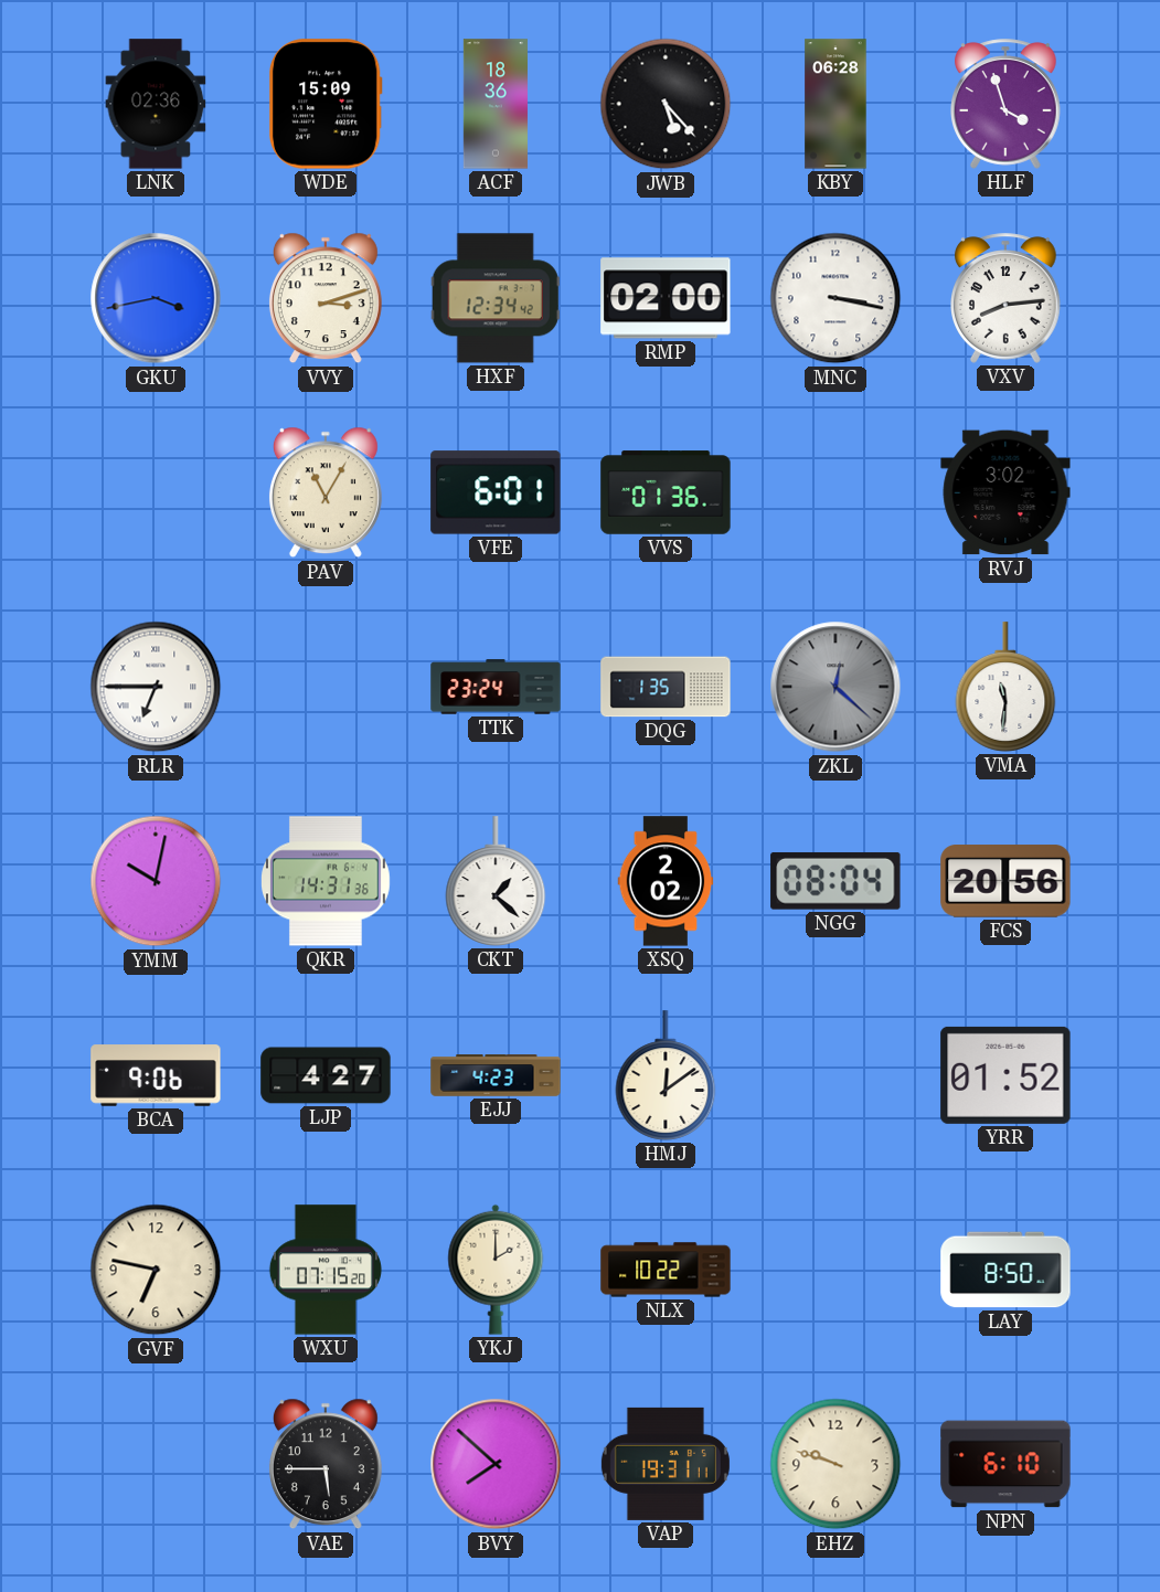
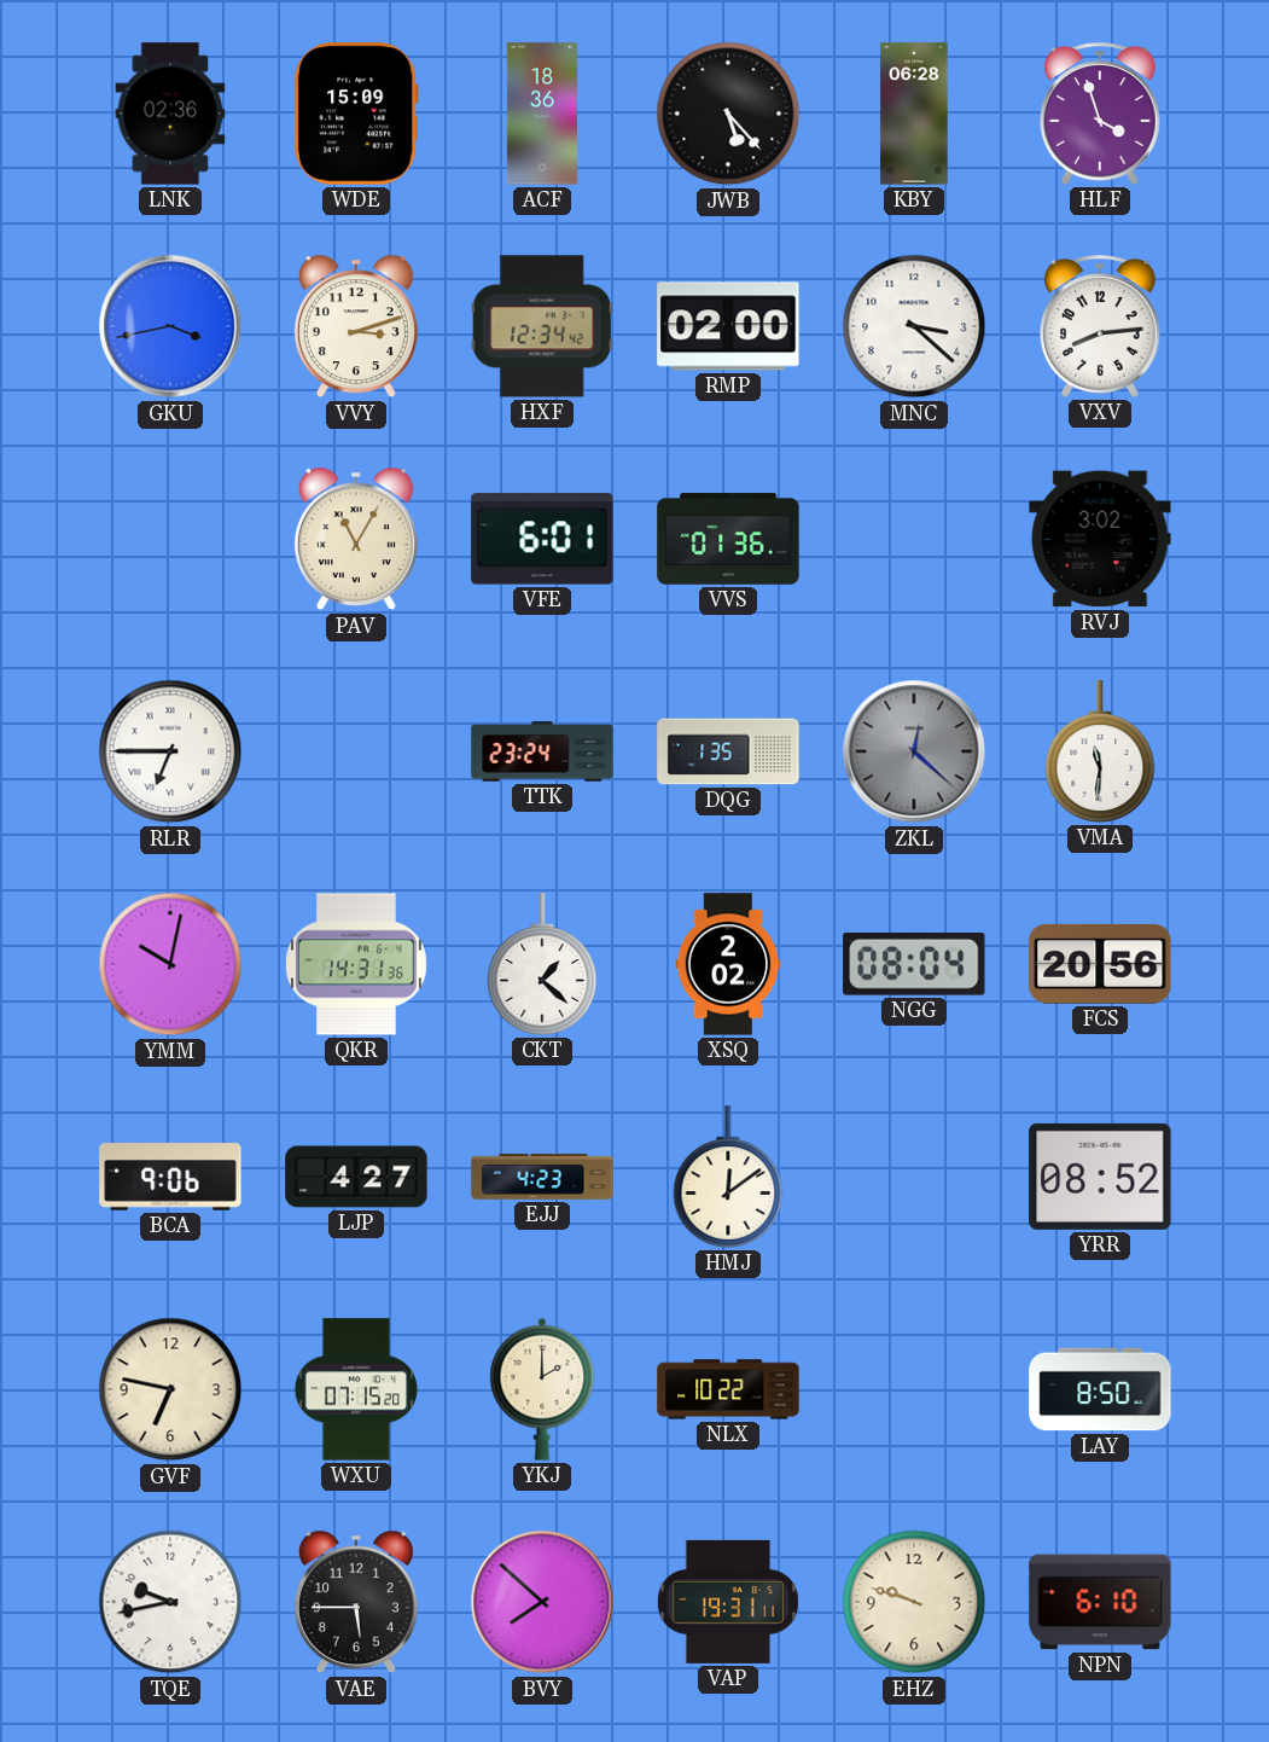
MNC: 3:17 -> 3:22 (914, 326)
YRR: 01:52 -> 08:52 (1100, 1177)
TQE: none -> 9:43 (170, 1602)
